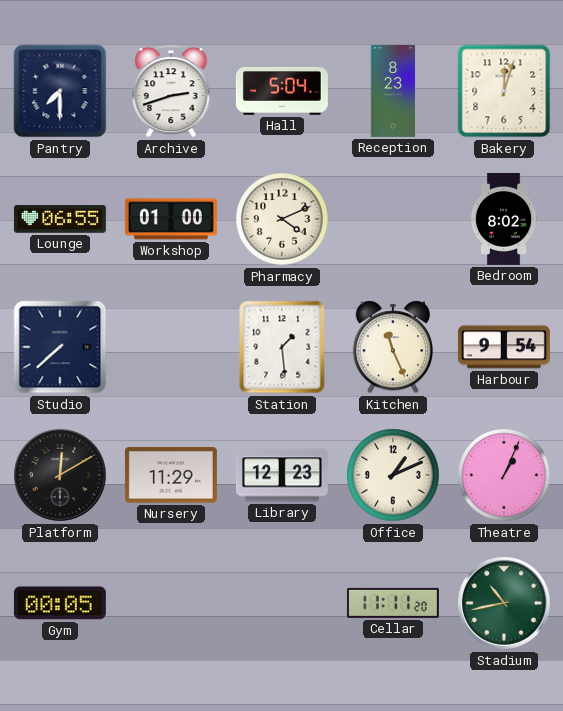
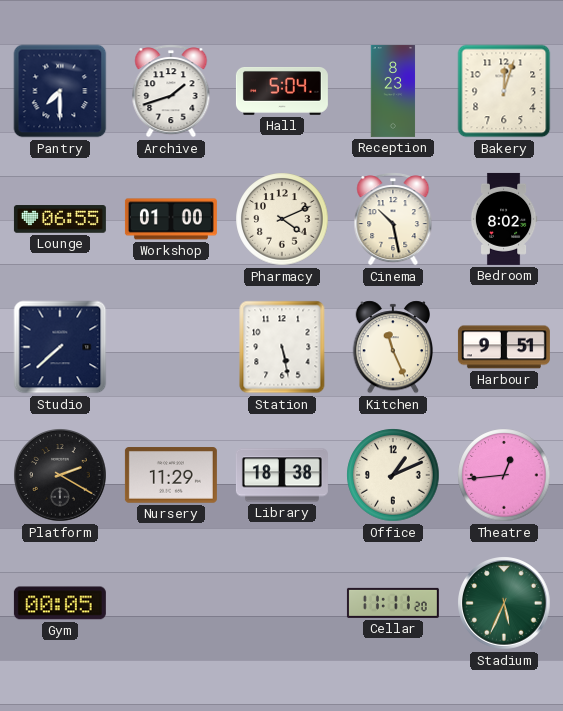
Archive: 2:42 -> 1:42 (171, 91)
Cinema: none -> 10:28 (393, 219)
Station: 1:29 -> 5:28 (282, 347)
Harbour: 9:54 -> 9:51 (504, 347)
Platform: 12:10 -> 2:20 (60, 475)
Library: 12:23 -> 18:38 (282, 475)
Theatre: 1:04 -> 12:44 (504, 475)
Stadium: 10:43 -> 5:34 (504, 603)
